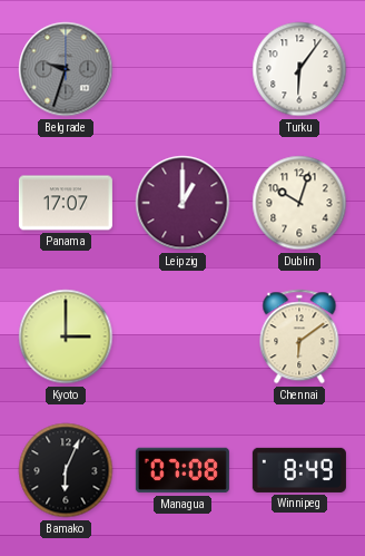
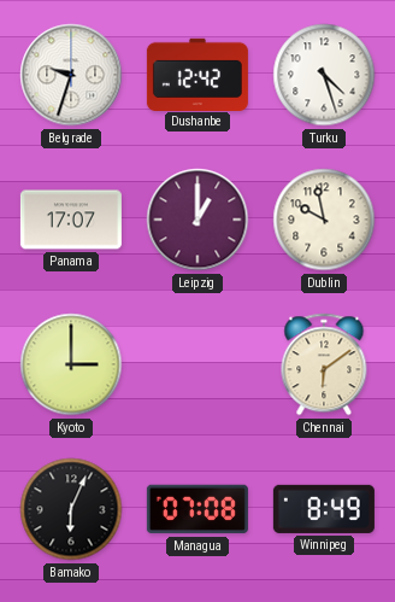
Belgrade dial: grey -> white (71, 75)
Dushanbe: none -> 12:42 (197, 74)
Turku: 6:06 -> 4:27 (324, 75)
Dublin: 10:03 -> 9:58 (324, 220)
